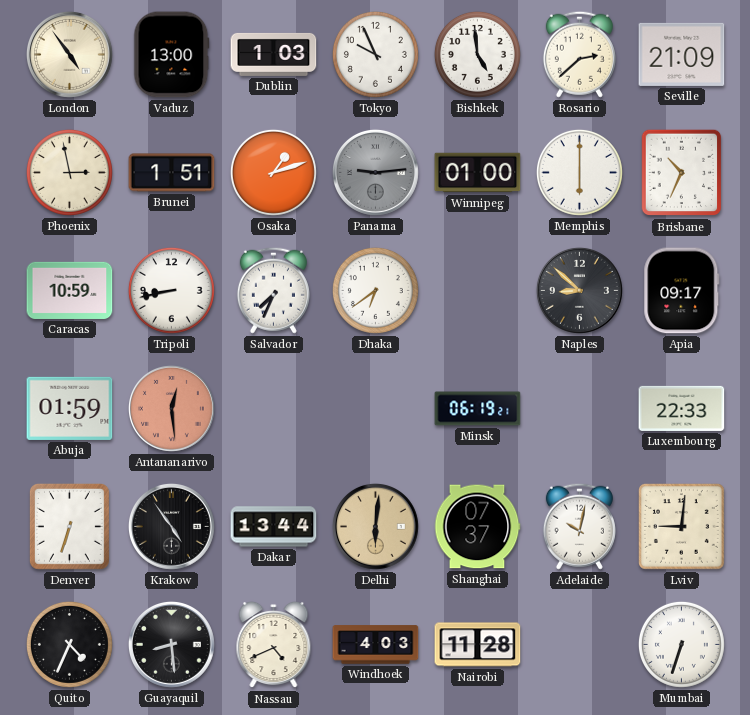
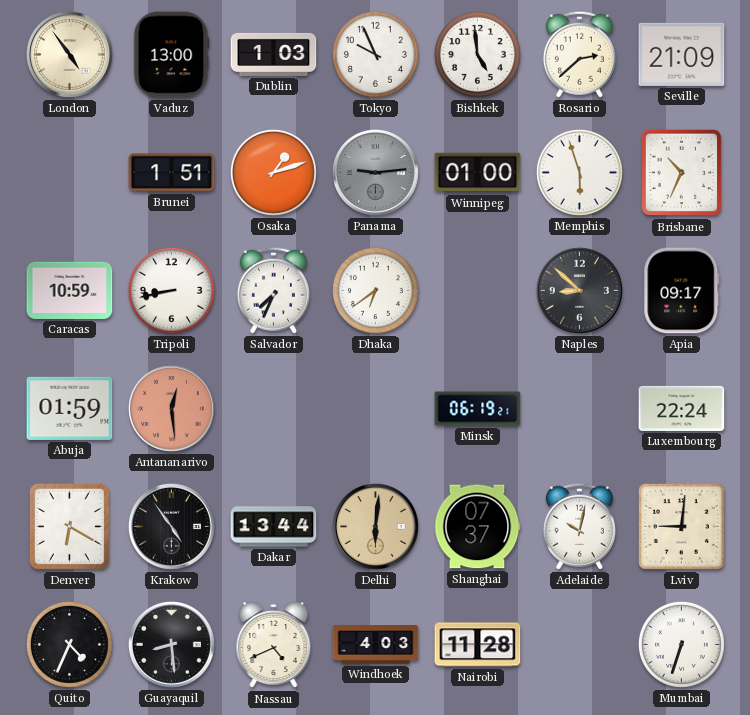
Phoenix: 2:58 -> none (69, 172)
Memphis: 6:00 -> 5:57 (579, 172)
Luxembourg: 22:33 -> 22:24 (682, 408)
Denver: 6:33 -> 6:20 (69, 526)
